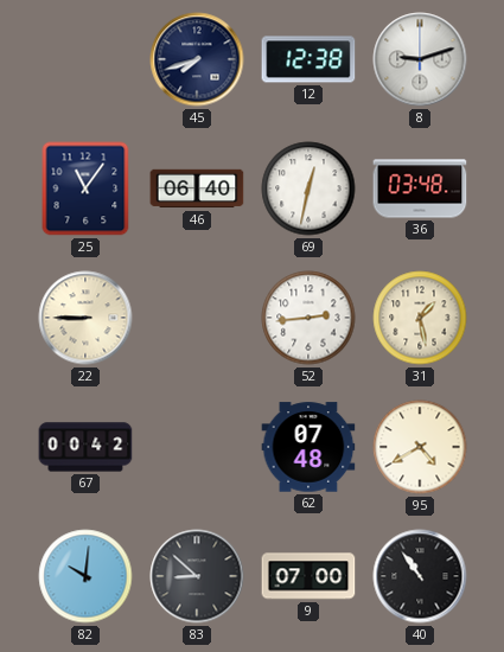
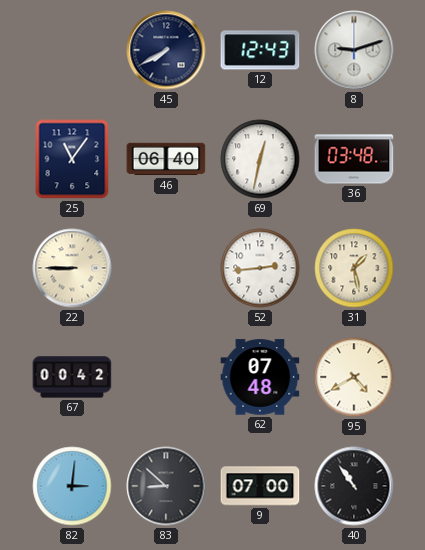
45: 7:42 -> 7:40 (166, 50)
12: 12:38 -> 12:43 (260, 50)
82: 10:01 -> 3:01 (72, 486)
